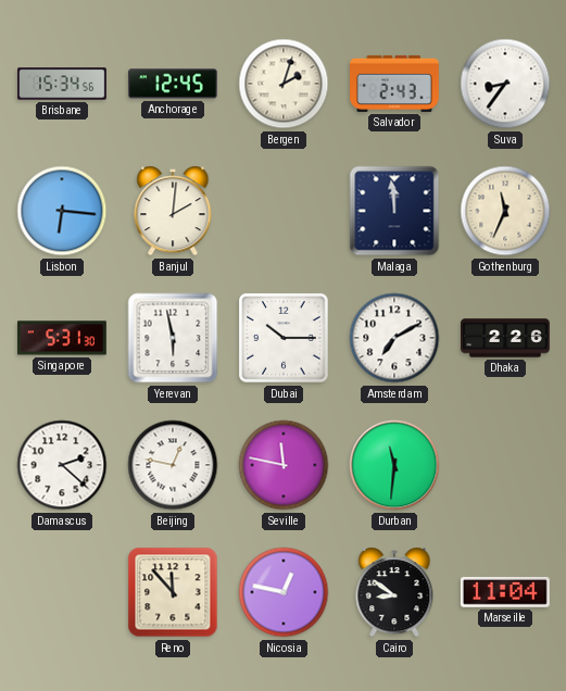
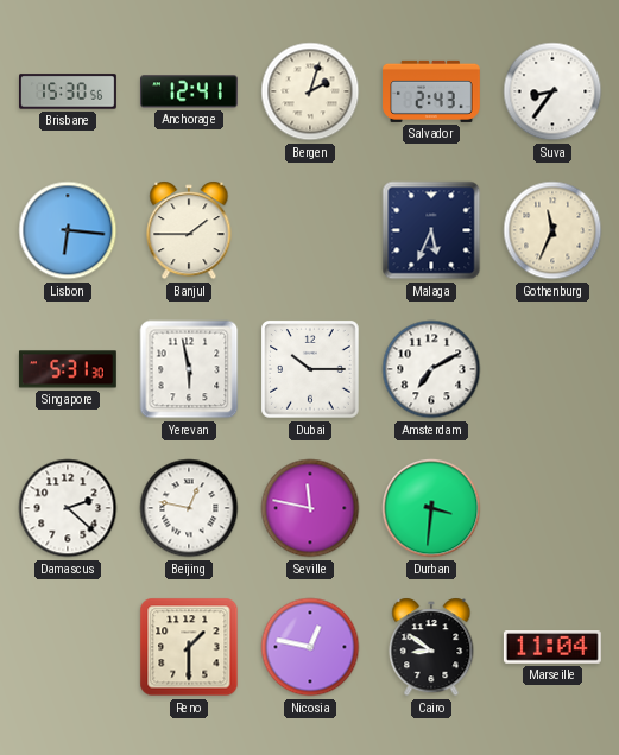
Brisbane: 15:34 -> 15:30 (69, 91)
Anchorage: 12:45 -> 12:41 (190, 91)
Banjul: 2:01 -> 1:45 (189, 230)
Malaga: 11:59 -> 5:34 (431, 230)
Dhaka: 2:26 -> none (506, 338)
Durban: 11:31 -> 3:31 (431, 508)
Reno: 11:53 -> 1:30 (189, 647)
